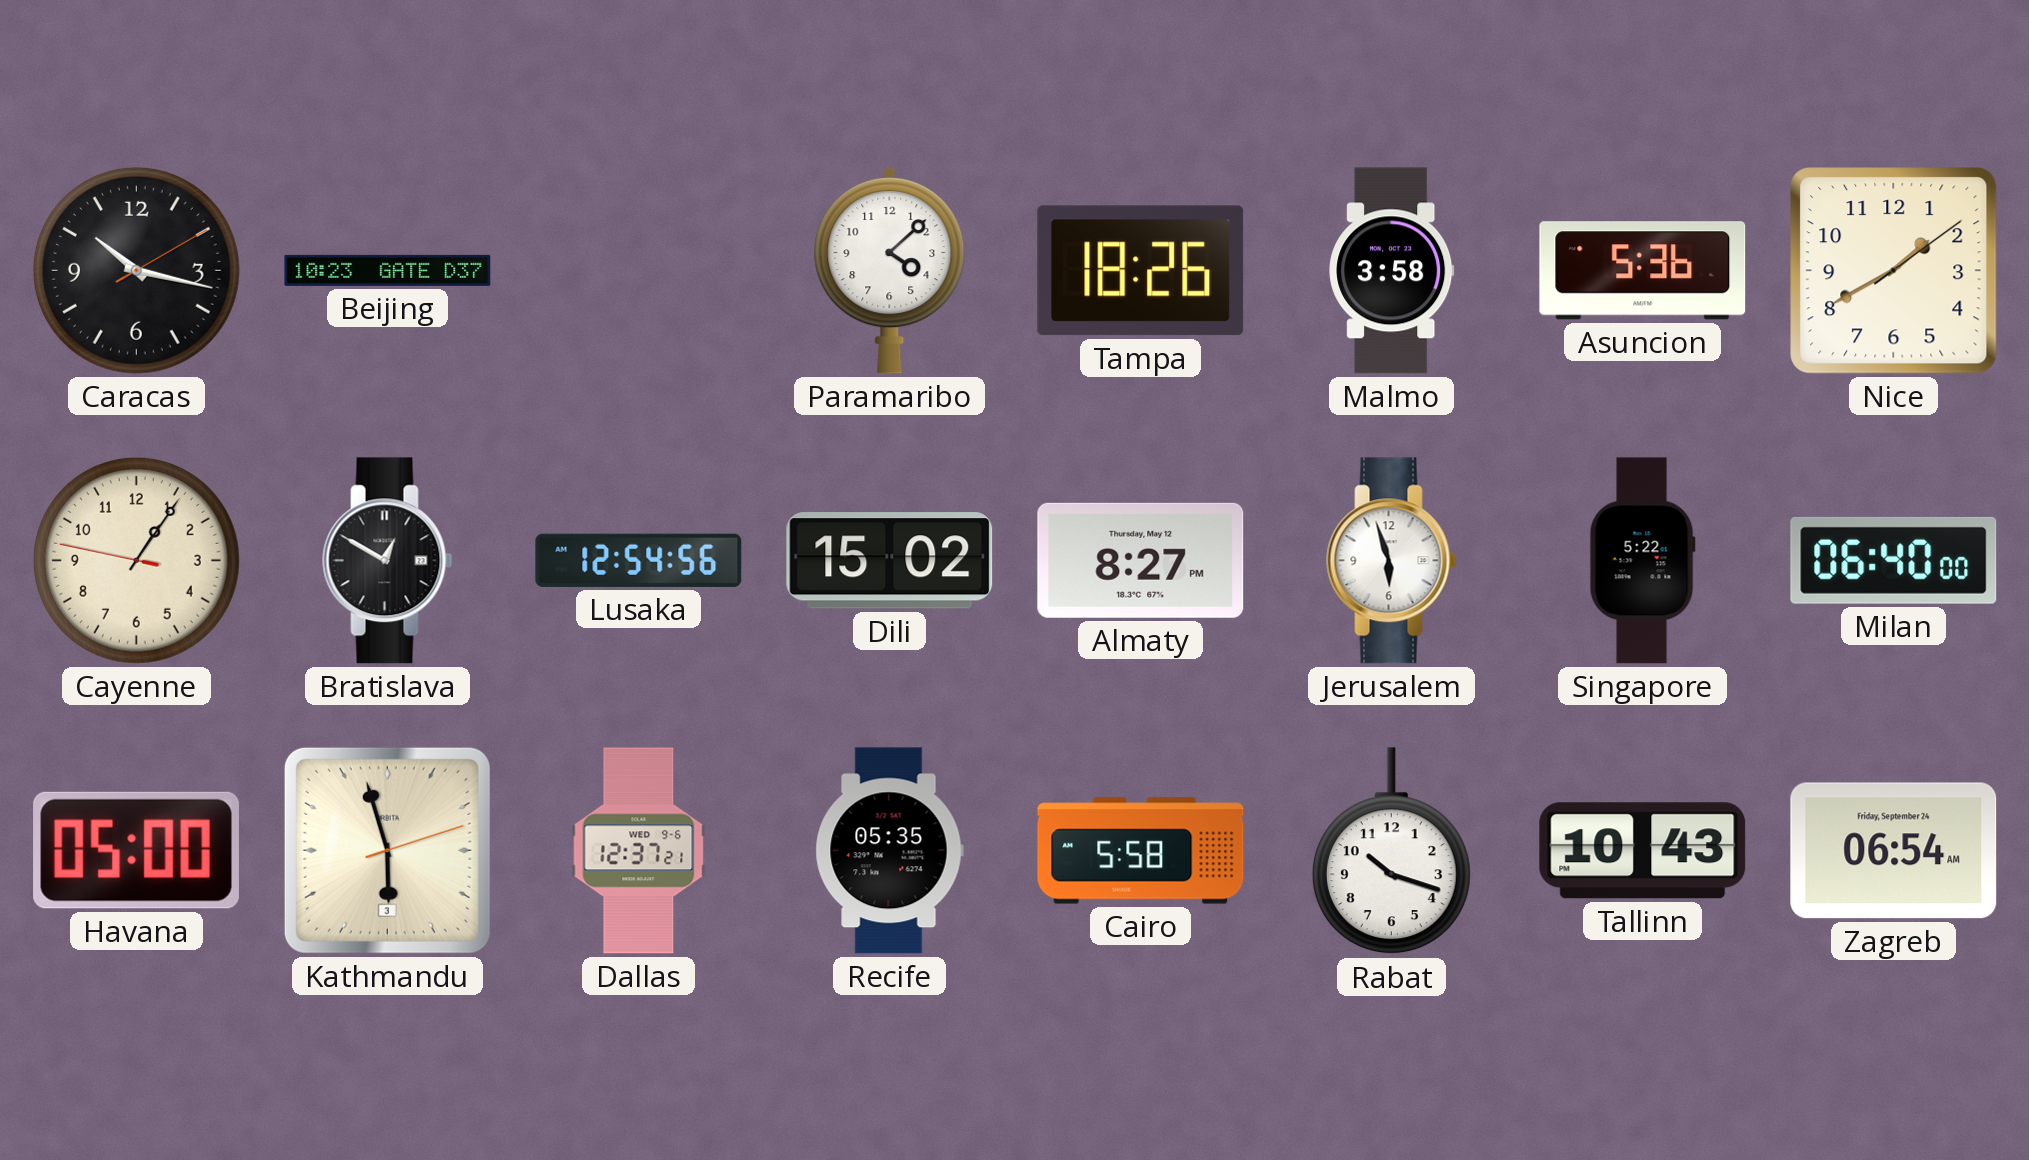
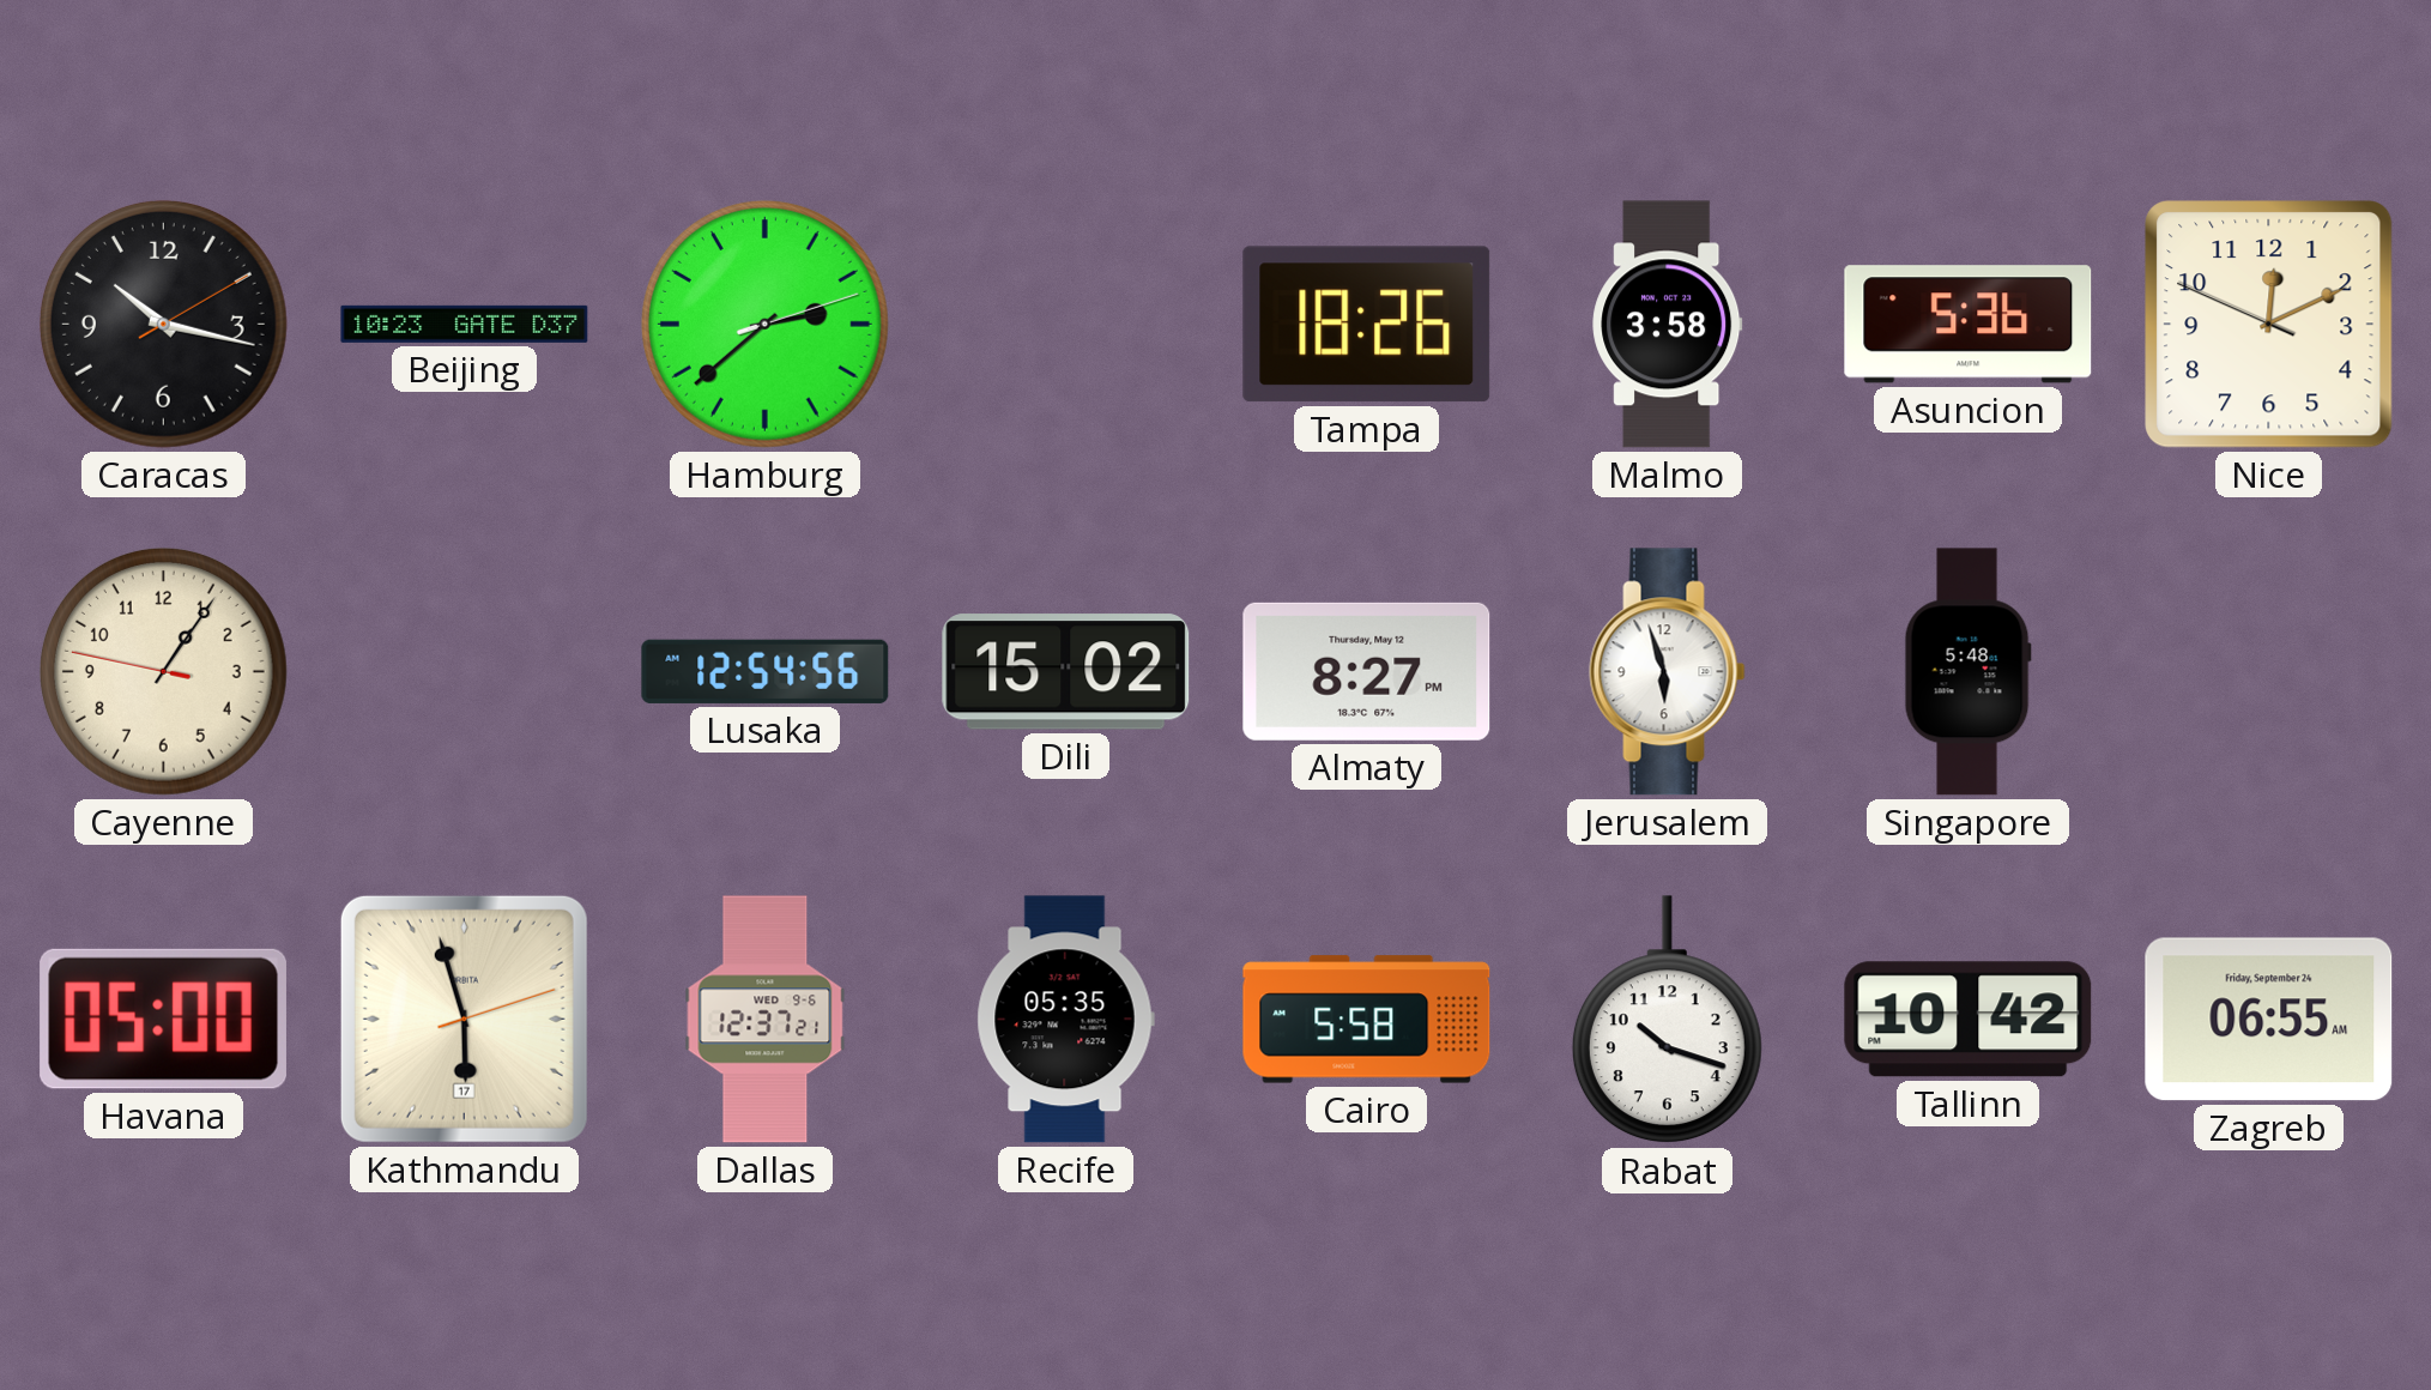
Hamburg: none -> 2:38 (764, 324)
Paramaribo: 4:08 -> none (890, 270)
Nice: 1:40 -> 12:10 (2269, 325)
Bratislava: 12:50 -> none (388, 561)
Singapore: 5:22 -> 5:48 (1967, 672)
Milan: 06:40 -> none (1894, 560)
Kathmandu date: 3 -> 17 (464, 1019)
Tallinn: 10:43 -> 10:42 (1969, 1020)
Zagreb: 06:54 -> 06:55 (2269, 1020)
